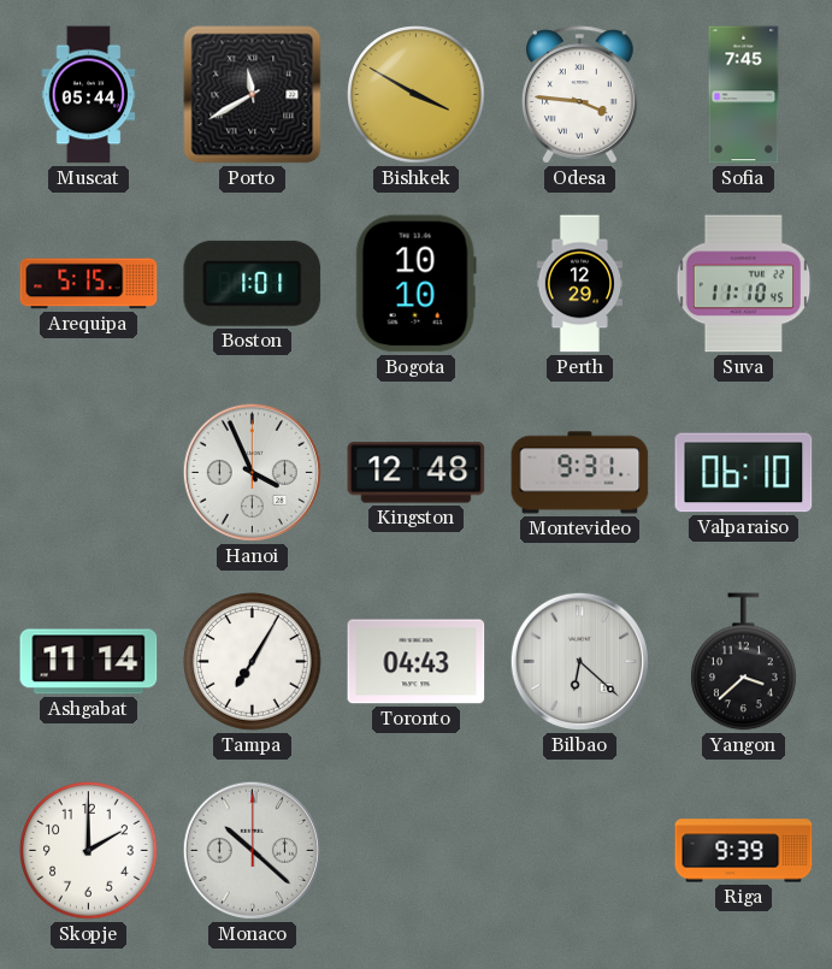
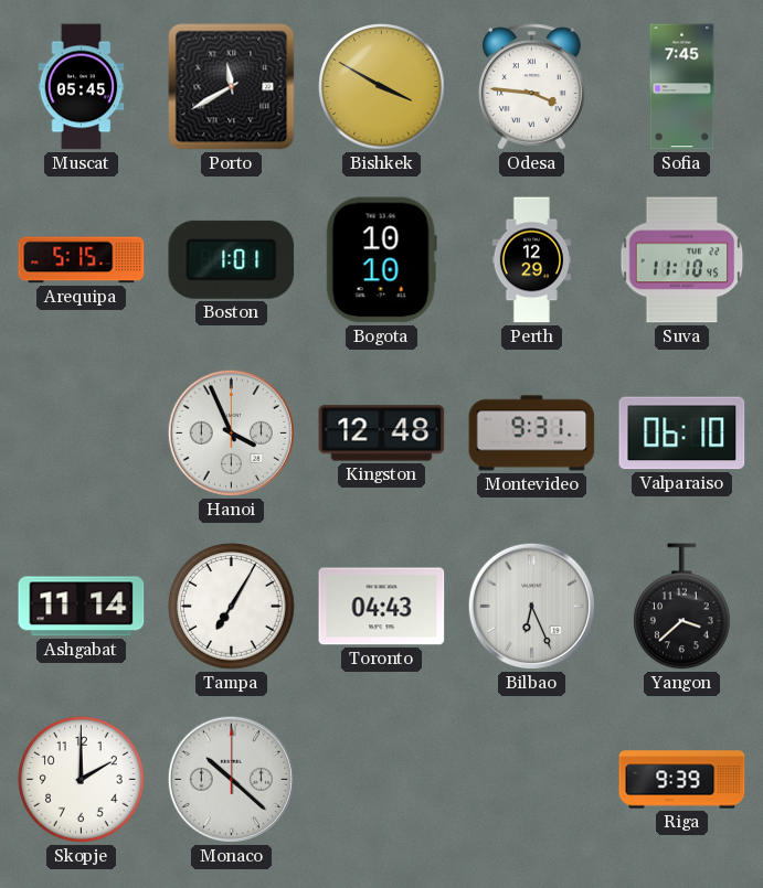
Muscat: 05:44 -> 05:45 (82, 87)
Bilbao: 6:22 -> 6:26 (531, 606)
